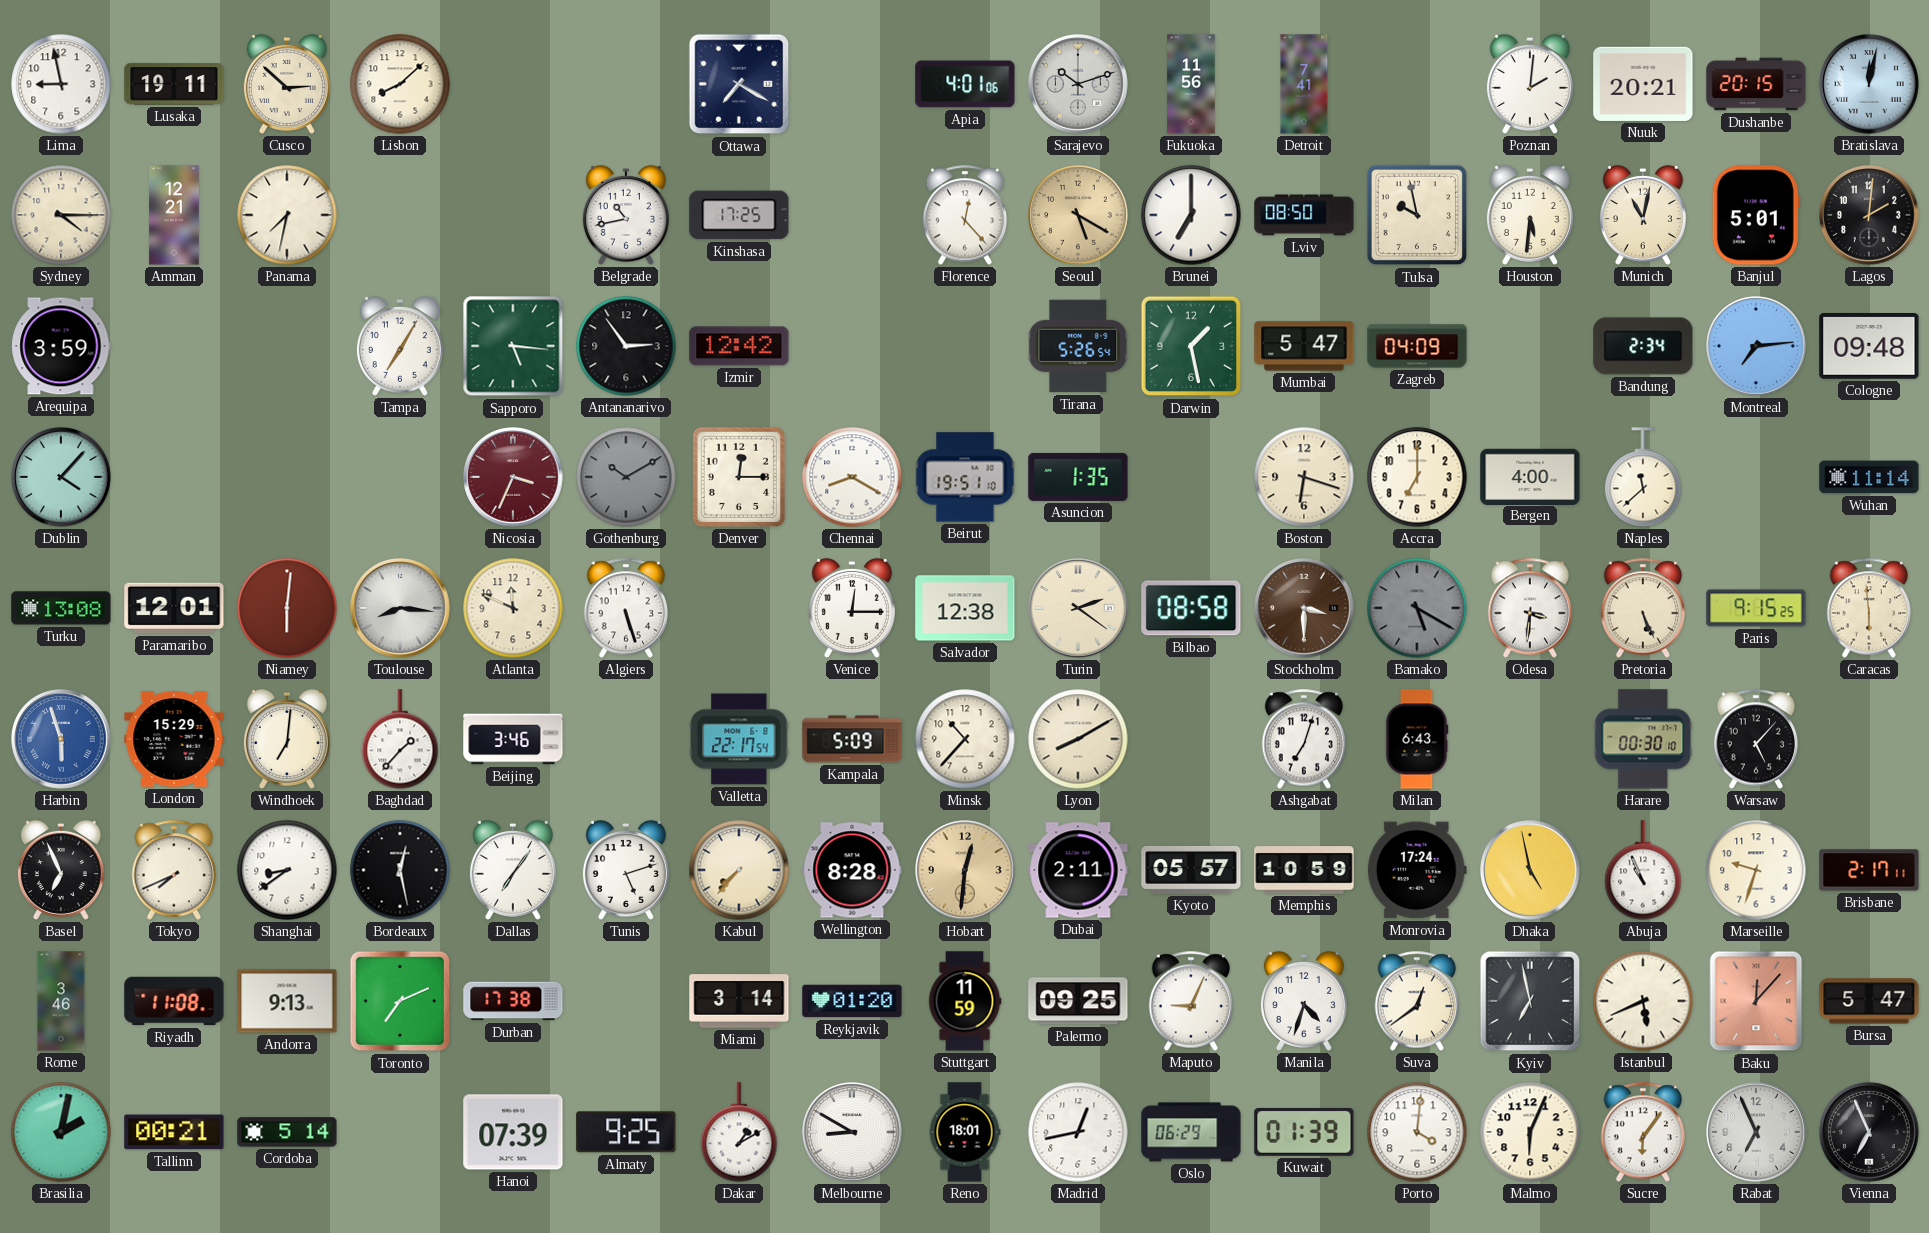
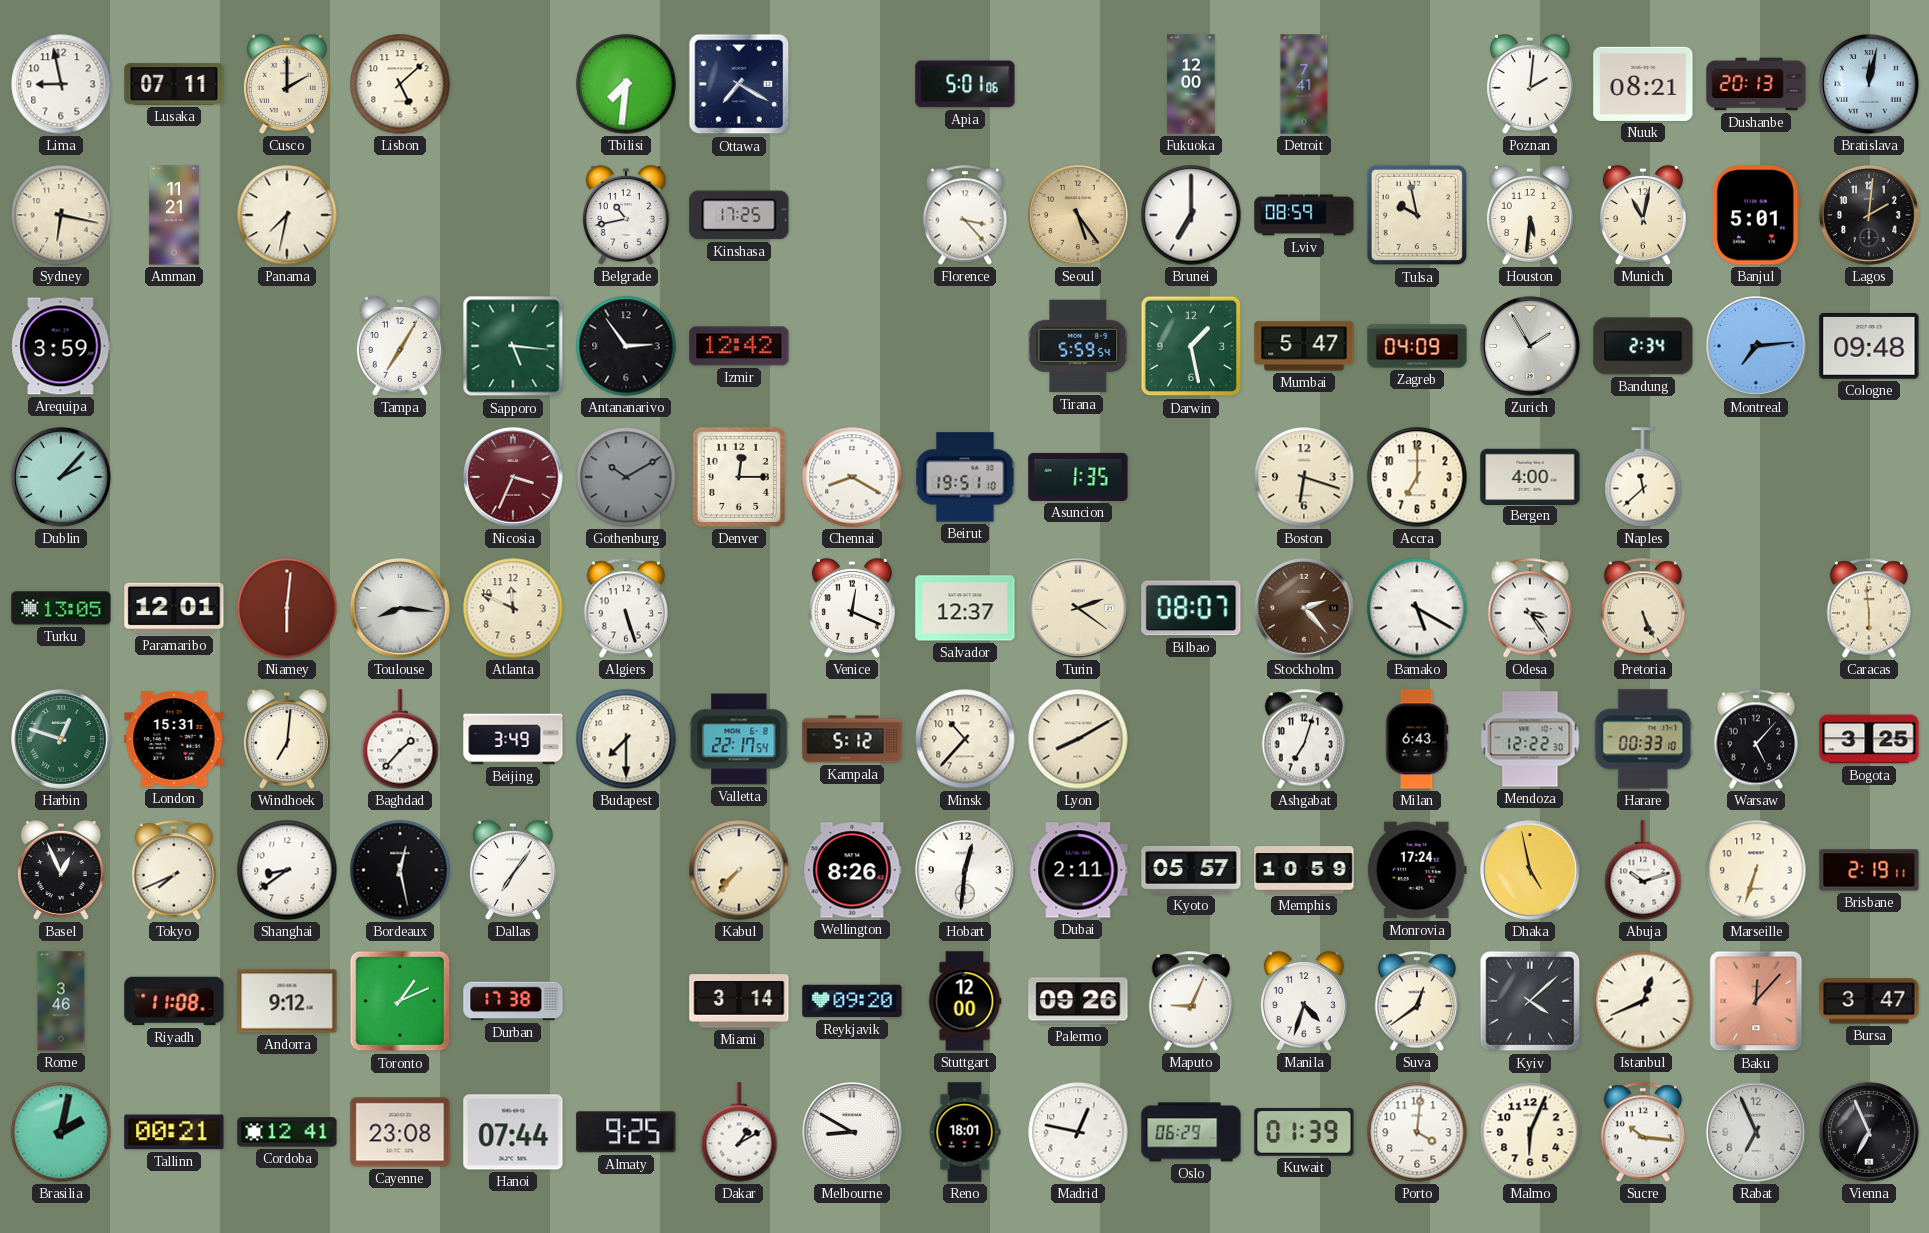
Lusaka: 19:11 -> 07:11 (174, 84)
Cusco: 2:52 -> 2:00 (287, 84)
Lisbon: 8:08 -> 5:08 (400, 84)
Tbilisi: none -> 7:31 (626, 84)
Apia: 4:01 -> 5:01 (965, 84)
Sarajevo: 10:12 -> none (1078, 84)
Fukuoka: 11:56 -> 12:00 (1191, 84)
Nuuk: 20:21 -> 08:21 (1643, 84)
Dushanbe: 20:15 -> 20:13 (1756, 84)
Sydney: 4:15 -> 6:17 (61, 215)
Amman: 12:21 -> 11:21 (174, 215)
Florence: 12:23 -> 3:23 (965, 215)
Seoul: 5:20 -> 5:24 (1078, 215)
Lviv: 08:50 -> 08:59 (1304, 215)
Tirana: 5:26 -> 5:59 (1078, 346)
Zurich: none -> 1:55 (1530, 346)
Dublin: 4:07 -> 2:07 (61, 477)
Wuhan: 11:14 -> none (1869, 477)
Turku: 13:08 -> 13:05 (61, 608)
Venice: 12:15 -> 12:19 (852, 608)
Salvador: 12:38 -> 12:37 (965, 608)
Bilbao: 08:58 -> 08:07 (1191, 608)
Stockholm: 3:30 -> 2:23 (1304, 608)
Bamako dial: grey -> white (1417, 608)
Odesa: 3:31 -> 3:24 (1530, 608)
Paris: 9:15 -> none (1756, 608)
Harbin: 5:57 -> 12:48 (61, 739)
Harbin dial: blue -> green (61, 739)
London: 15:29 -> 15:31 (174, 739)
Beijing: 3:46 -> 3:49 (513, 739)
Budapest: none -> 7:30 (626, 739)
Kampala: 5:09 -> 5:12 (852, 739)
Mendoza: none -> 12:22 (1530, 739)
Harare: 00:30 -> 00:33 (1643, 739)
Bogota: none -> 3:25 (1869, 739)
Basel: 6:56 -> 12:56 (61, 870)
Tunis: 5:12 -> none (626, 870)
Wellington: 8:28 -> 8:26 (852, 870)
Hobart dial: champagne -> white (965, 870)
Abuja: 10:56 -> 10:12 (1643, 870)
Marseille: 9:33 -> 6:33 (1756, 870)
Brisbane: 2:17 -> 2:19 (1869, 870)
Andorra: 9:13 -> 9:12 (287, 1001)
Toronto: 7:11 -> 1:11 (400, 1001)
Reykjavik: 01:20 -> 09:20 (852, 1001)
Stuttgart: 11:59 -> 12:00 (965, 1001)
Palermo: 09:25 -> 09:26 (1078, 1001)
Kyiv: 6:58 -> 4:08 (1530, 1001)
Istanbul: 5:41 -> 12:41 (1643, 1001)
Bursa: 5:47 -> 3:47 (1869, 1001)
Cordoba: 5:14 -> 12:41 (287, 1132)
Cayenne: none -> 23:08 (400, 1132)
Hanoi: 07:39 -> 07:44 (513, 1132)
Madrid: 12:43 -> 12:47 (1078, 1132)
Sucre: 6:06 -> 10:16 (1643, 1132)
